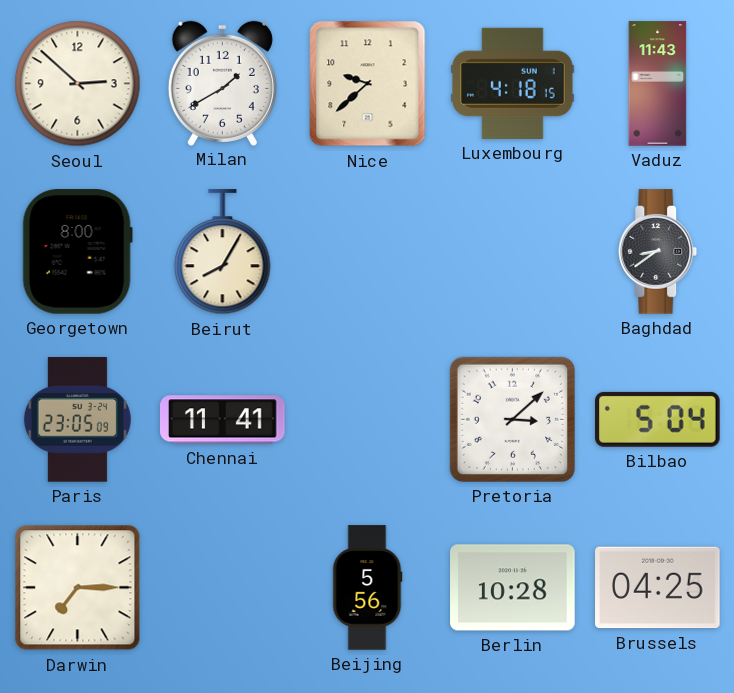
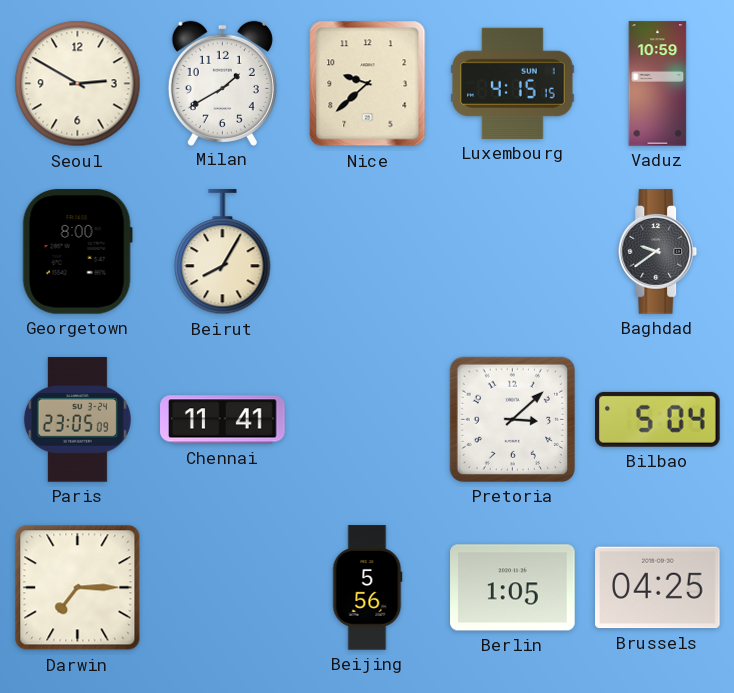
Seoul: 2:52 -> 2:50 (78, 84)
Luxembourg: 4:18 -> 4:15 (513, 83)
Vaduz: 11:43 -> 10:59 (658, 84)
Baghdad: 8:39 -> 9:39 (658, 252)
Berlin: 10:28 -> 1:05 (513, 588)
